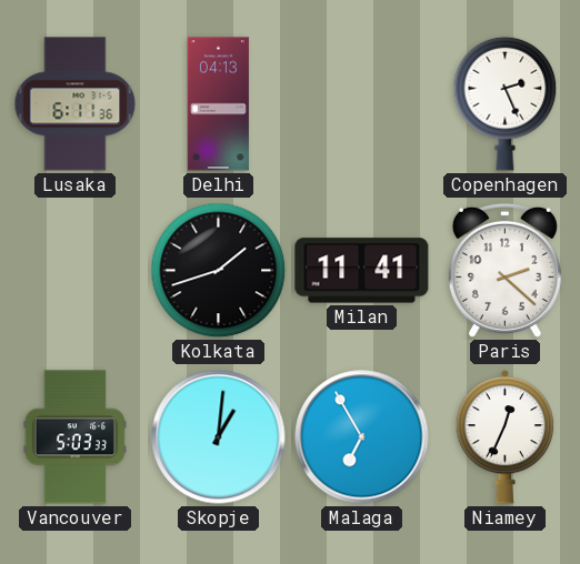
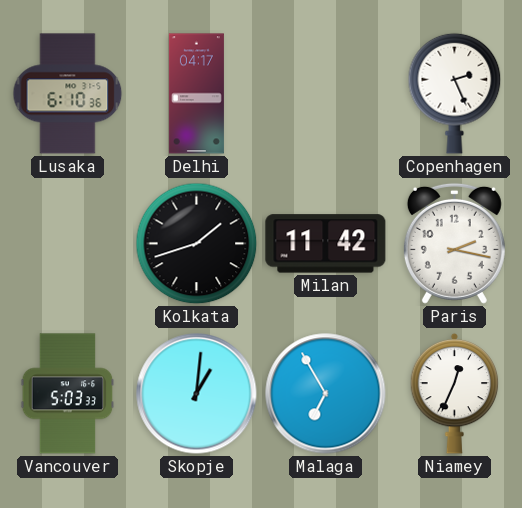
Lusaka: 6:11 -> 6:10 (68, 94)
Delhi: 04:13 -> 04:17 (196, 94)
Milan: 11:41 -> 11:42 (326, 244)
Paris: 2:22 -> 2:17 (454, 243)
